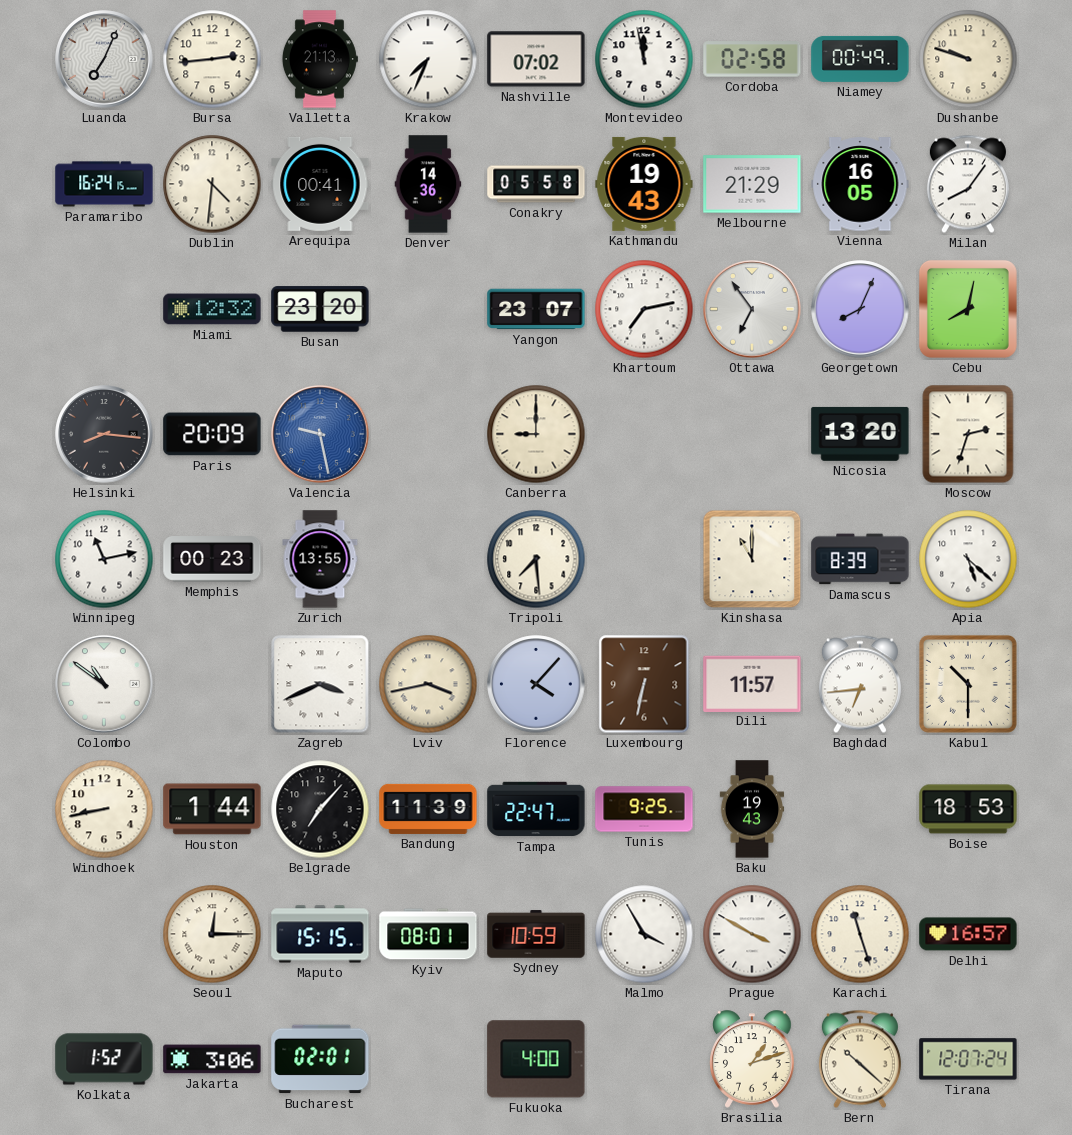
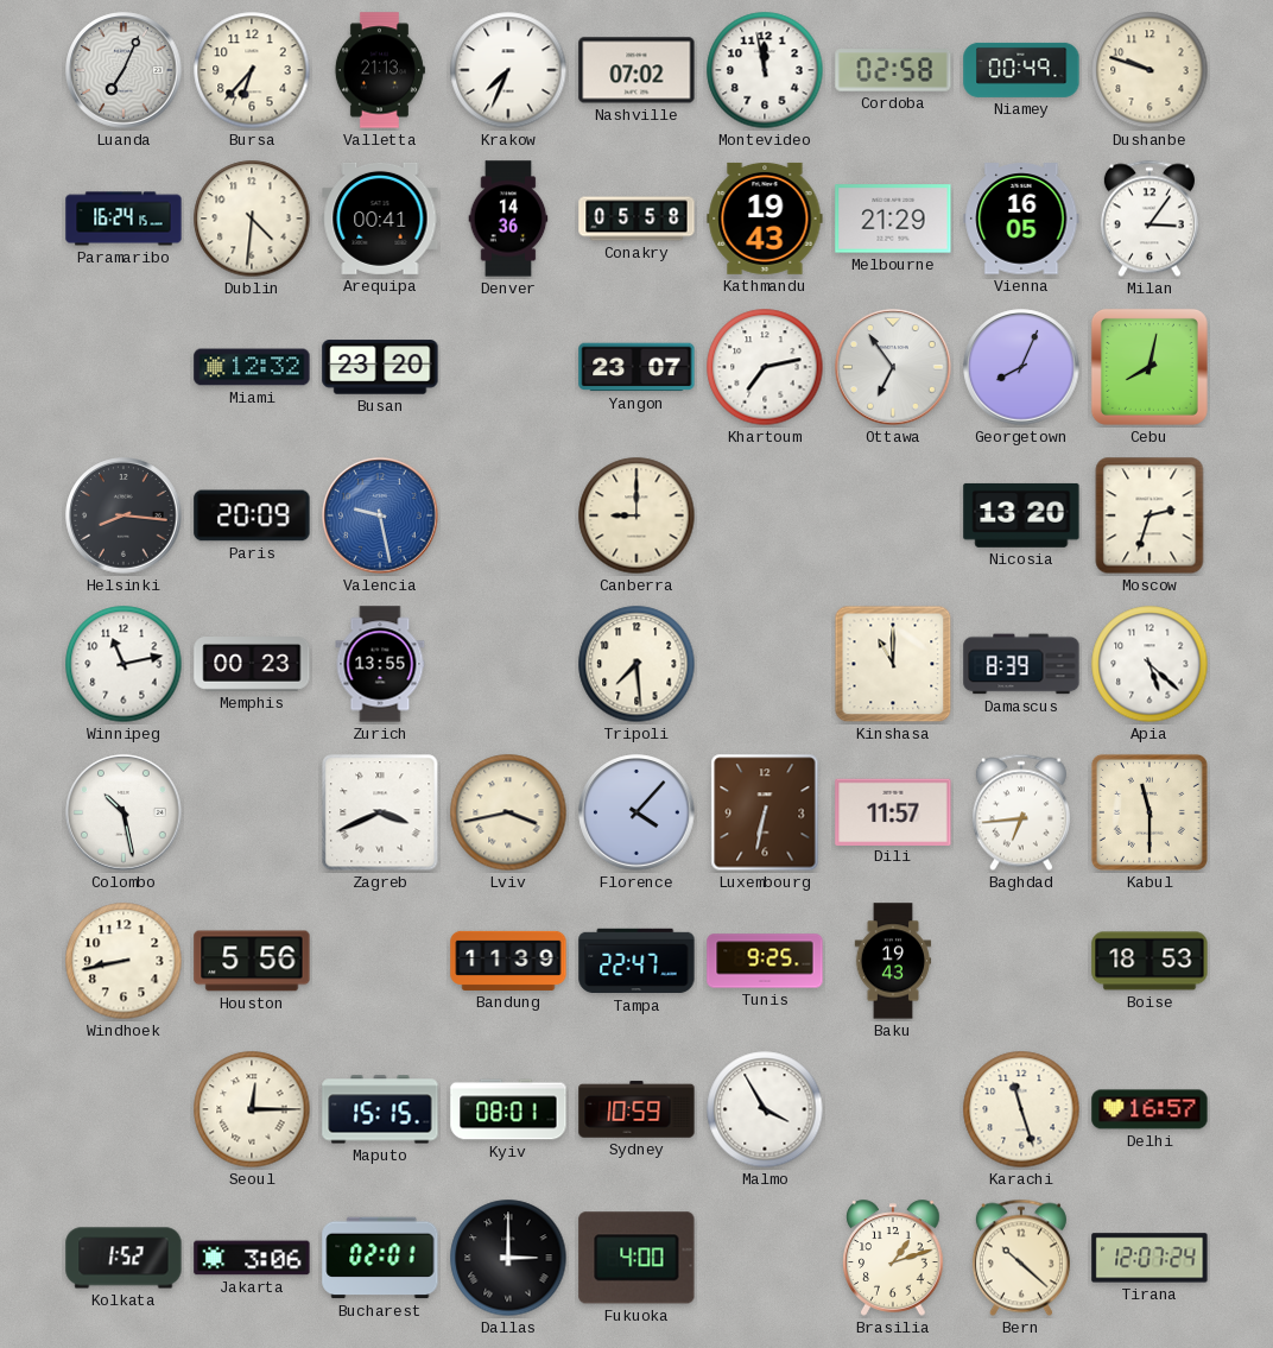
Bursa: 2:44 -> 6:37 (252, 70)
Milan: 8:06 -> 3:06 (1149, 219)
Colombo: 10:51 -> 10:28 (123, 812)
Kabul: 10:30 -> 11:30 (1149, 812)
Houston: 1:44 -> 5:56 (252, 961)
Belgrade: 7:07 -> none (320, 809)
Prague: 3:50 -> none (752, 934)
Dallas: none -> 3:00 (508, 1258)
